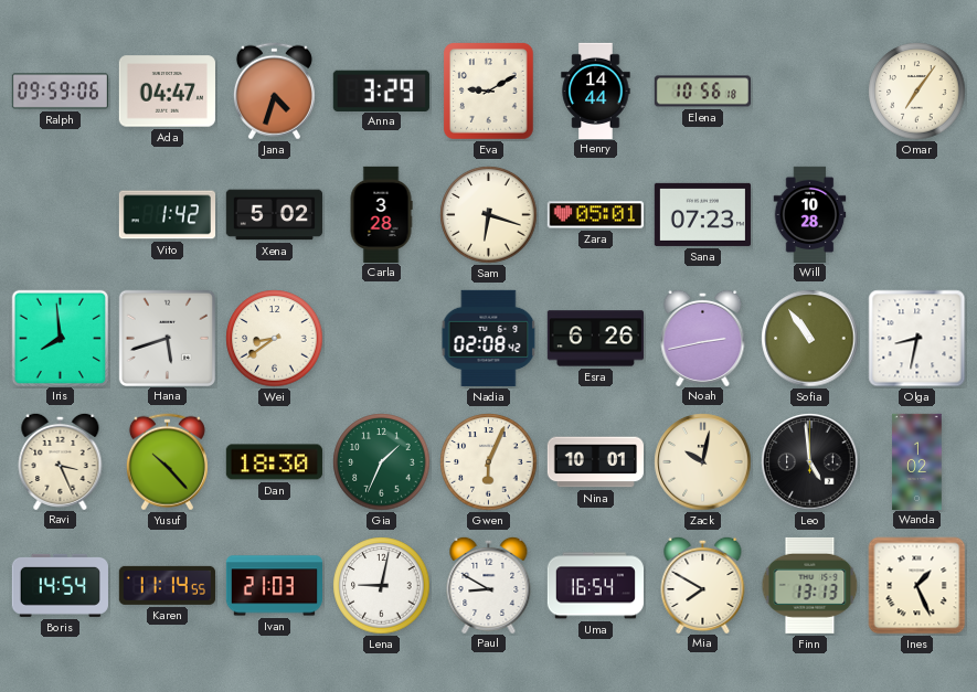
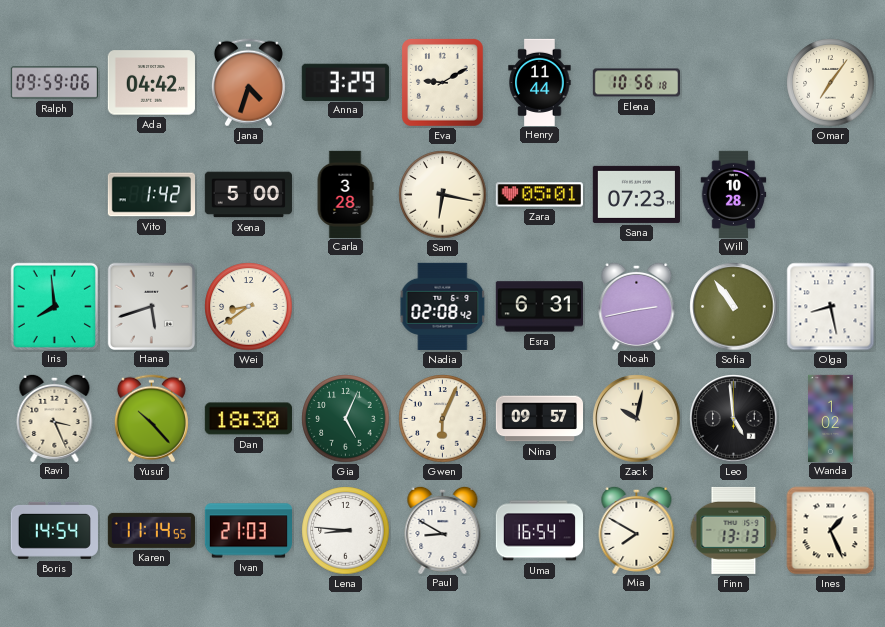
Ada: 04:47 -> 04:42 (151, 83)
Henry: 14:44 -> 11:44 (540, 82)
Xena: 5:02 -> 5:00 (248, 195)
Sam: 6:18 -> 6:17 (443, 195)
Esra: 6:26 -> 6:31 (539, 307)
Olga: 8:32 -> 8:28 (831, 307)
Gia: 1:34 -> 5:04 (346, 419)
Nina: 10:01 -> 09:57 (539, 419)
Lena: 9:02 -> 8:46 (346, 531)
